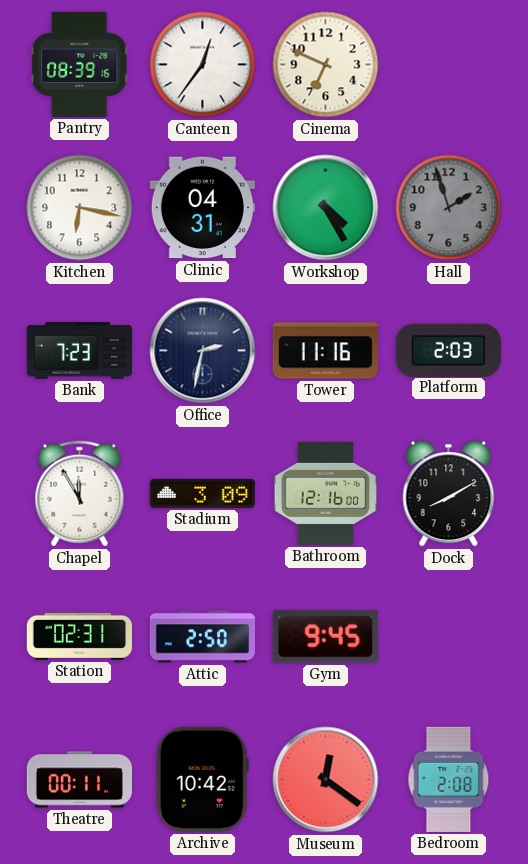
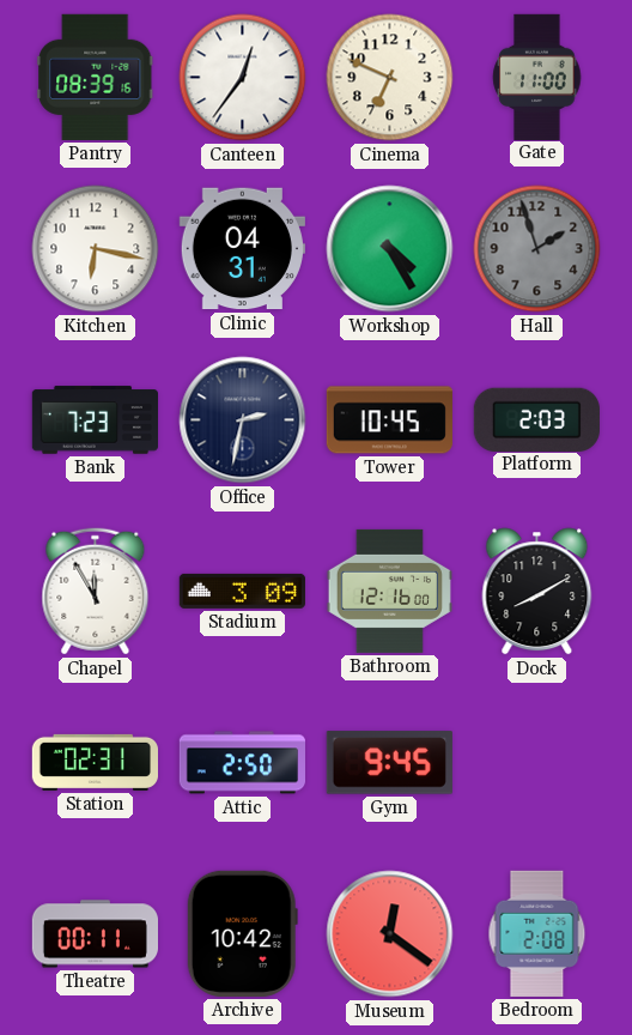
Gate: none -> 11:00 (537, 77)
Tower: 11:16 -> 10:45 (389, 420)
